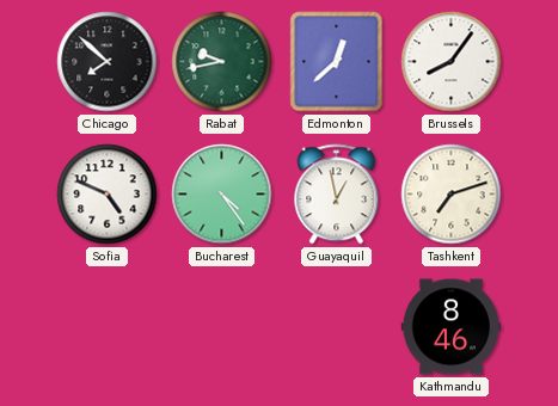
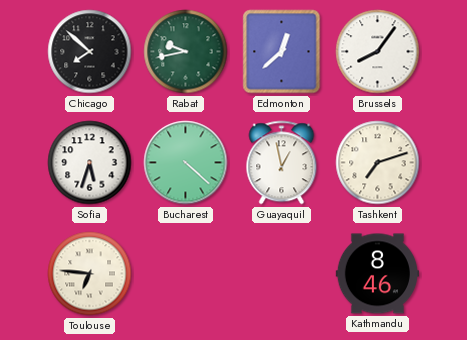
Sofia: 4:49 -> 5:33 (90, 163)
Bucharest: 4:24 -> 4:22 (186, 163)
Toulouse: none -> 6:46 (90, 274)
